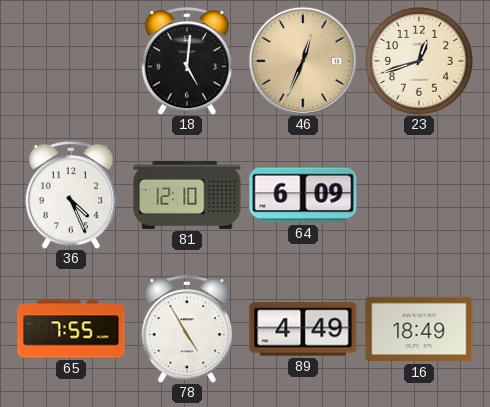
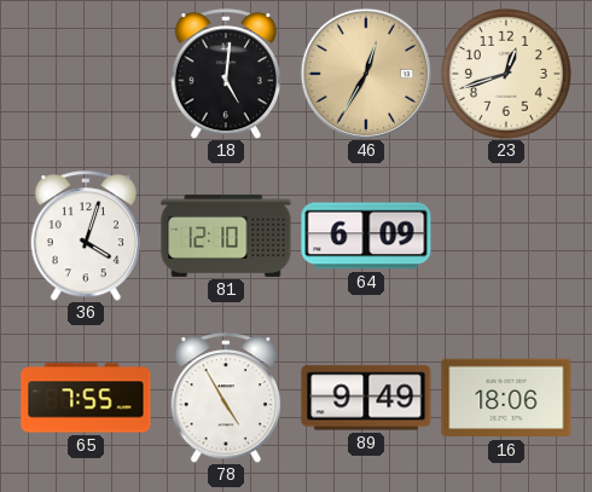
46: 12:34 -> 12:35 (366, 74)
36: 4:26 -> 4:03 (85, 236)
89: 4:49 -> 9:49 (366, 398)
16: 18:49 -> 18:06 (506, 398)
